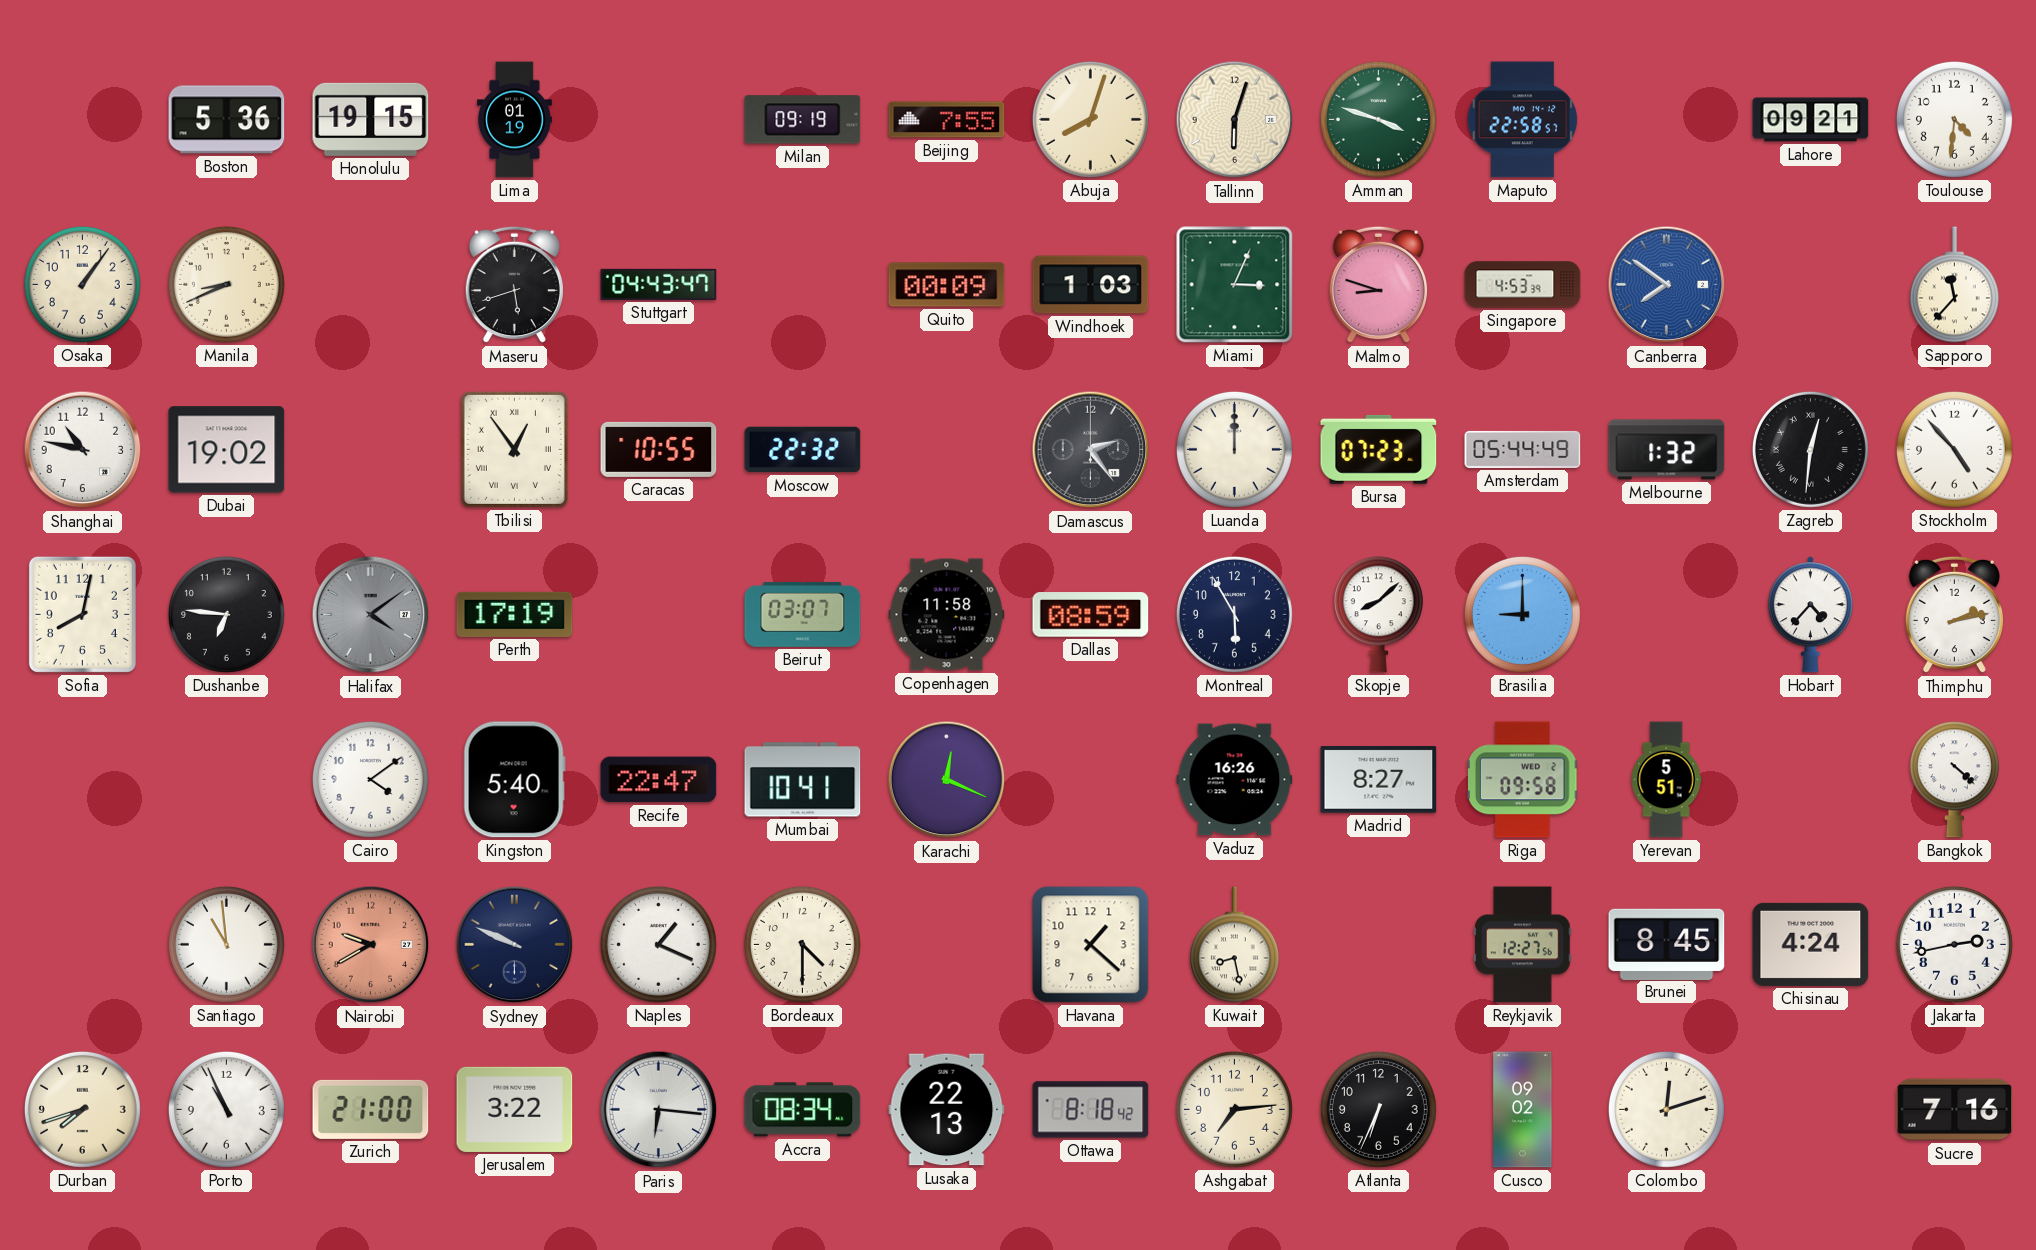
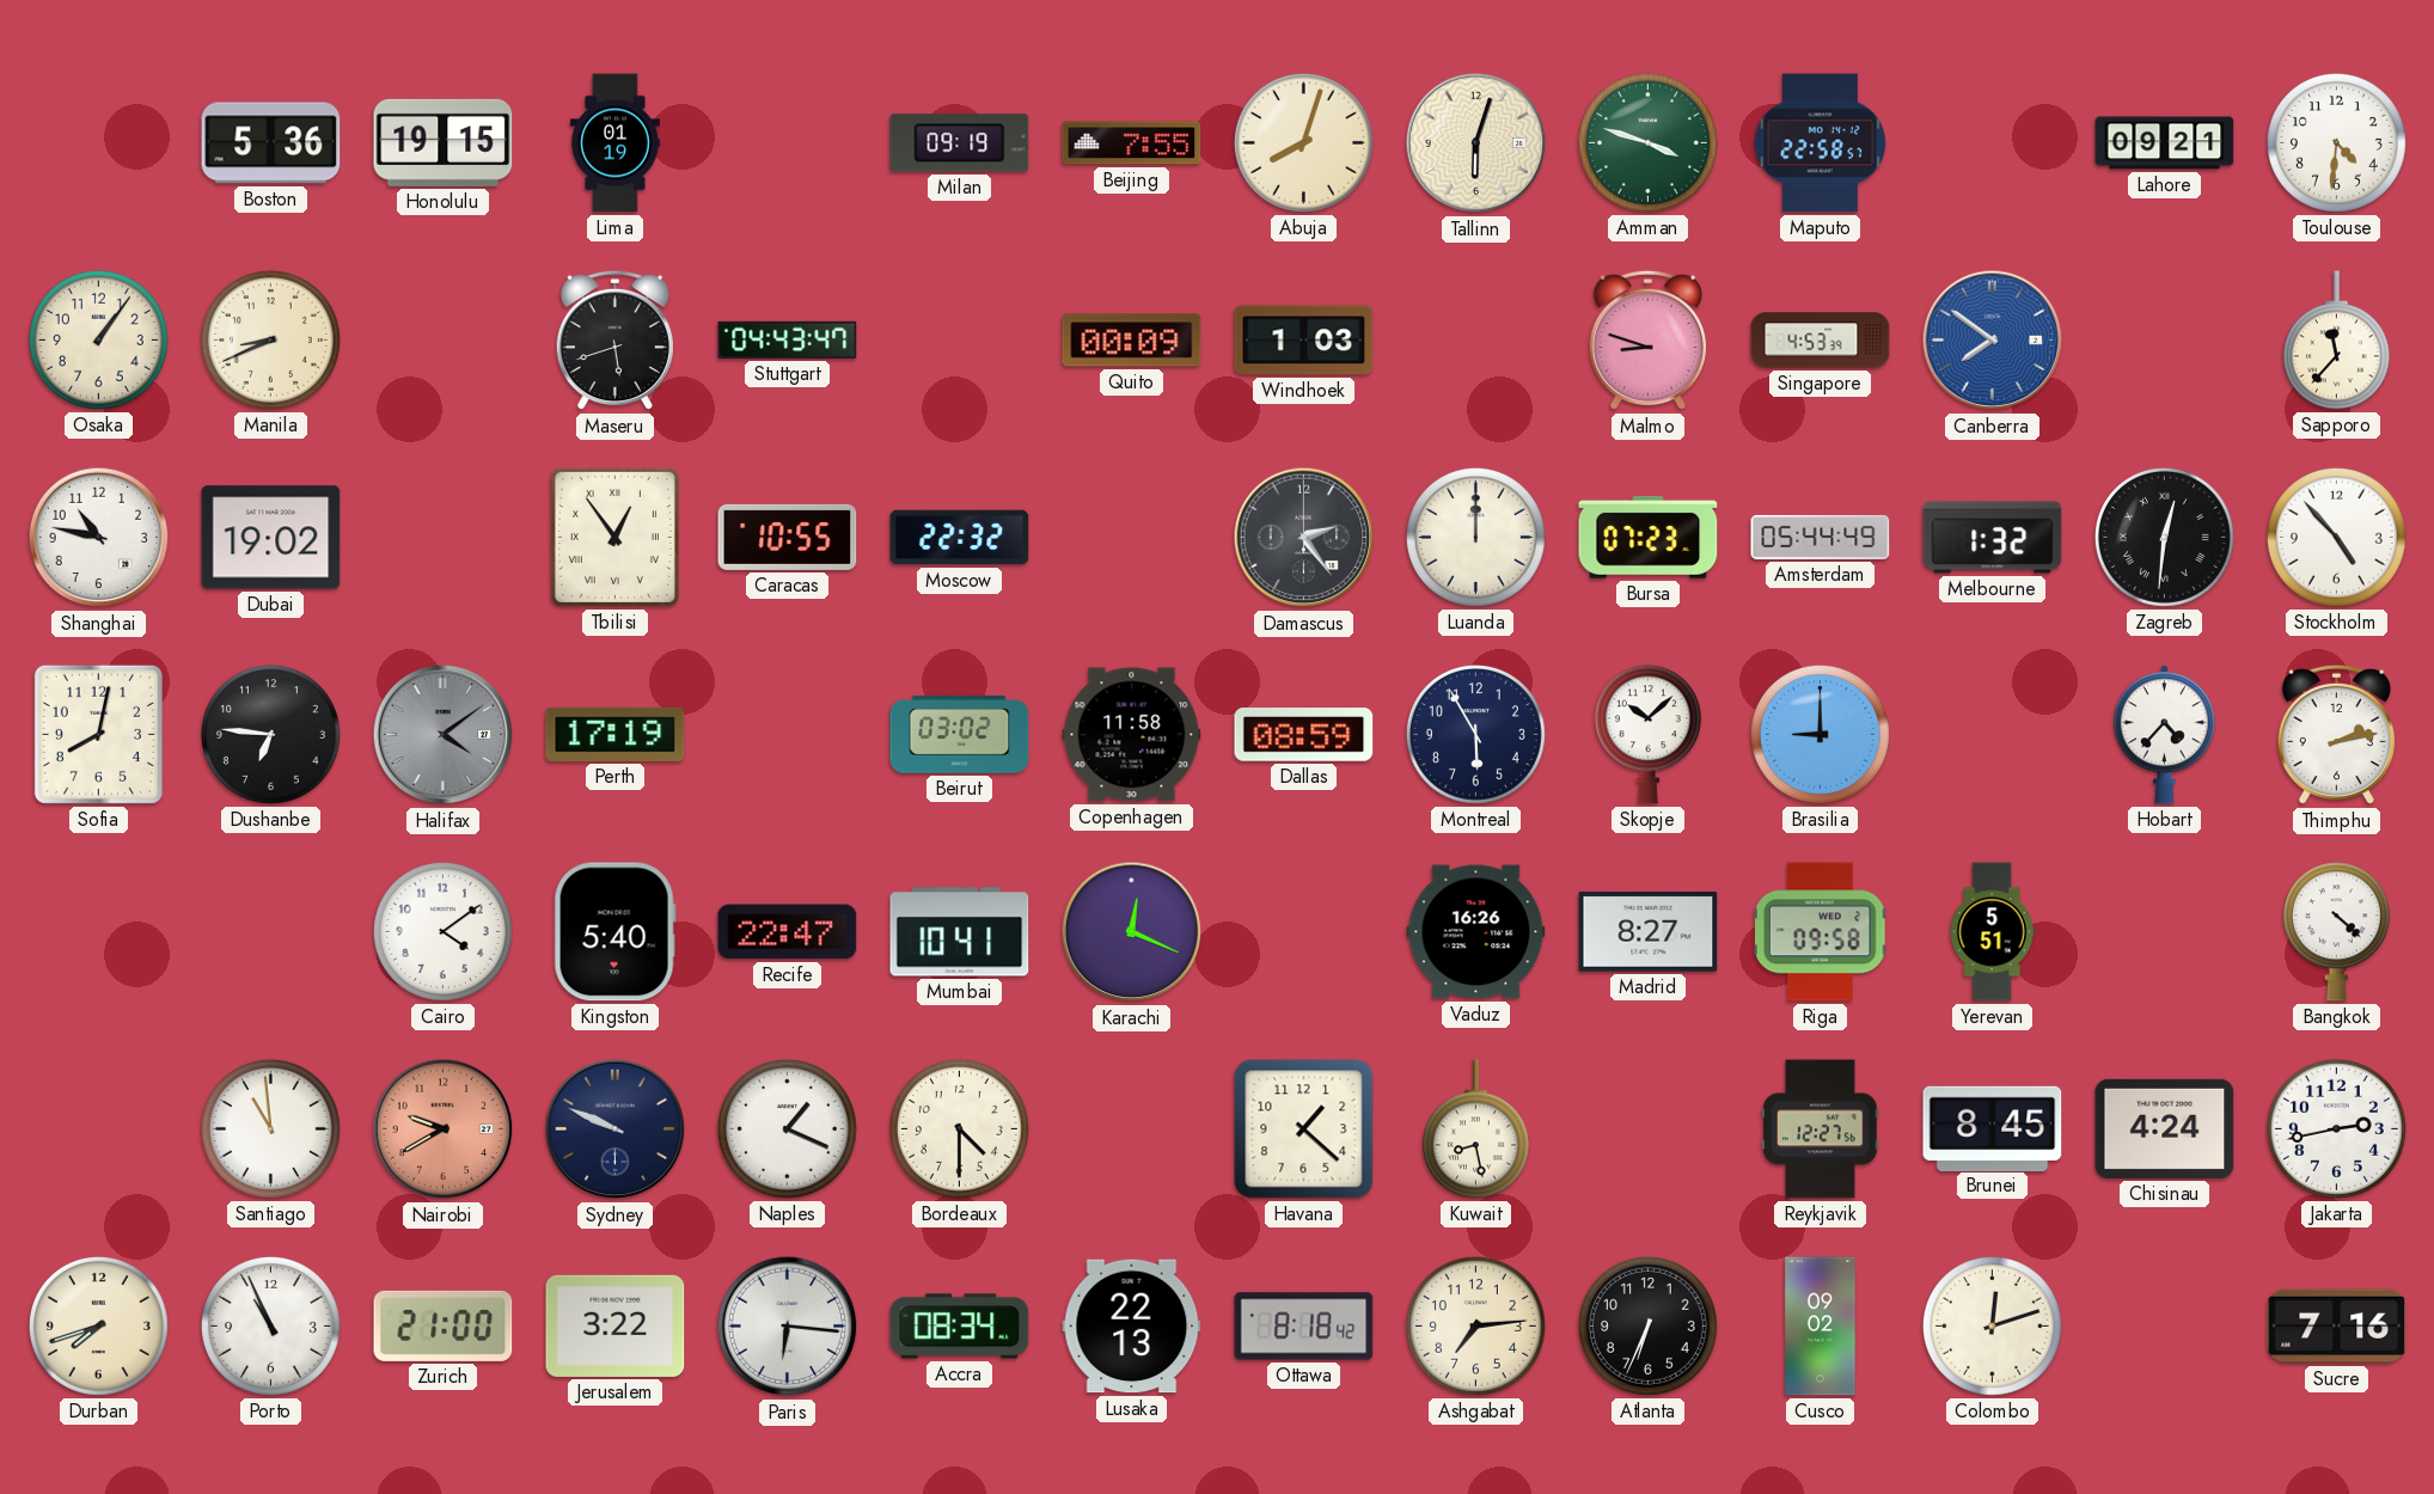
Miami: 3:04 -> none (1235, 285)
Beirut: 03:07 -> 03:02 (960, 734)
Skopje: 8:08 -> 10:08 (1647, 735)
